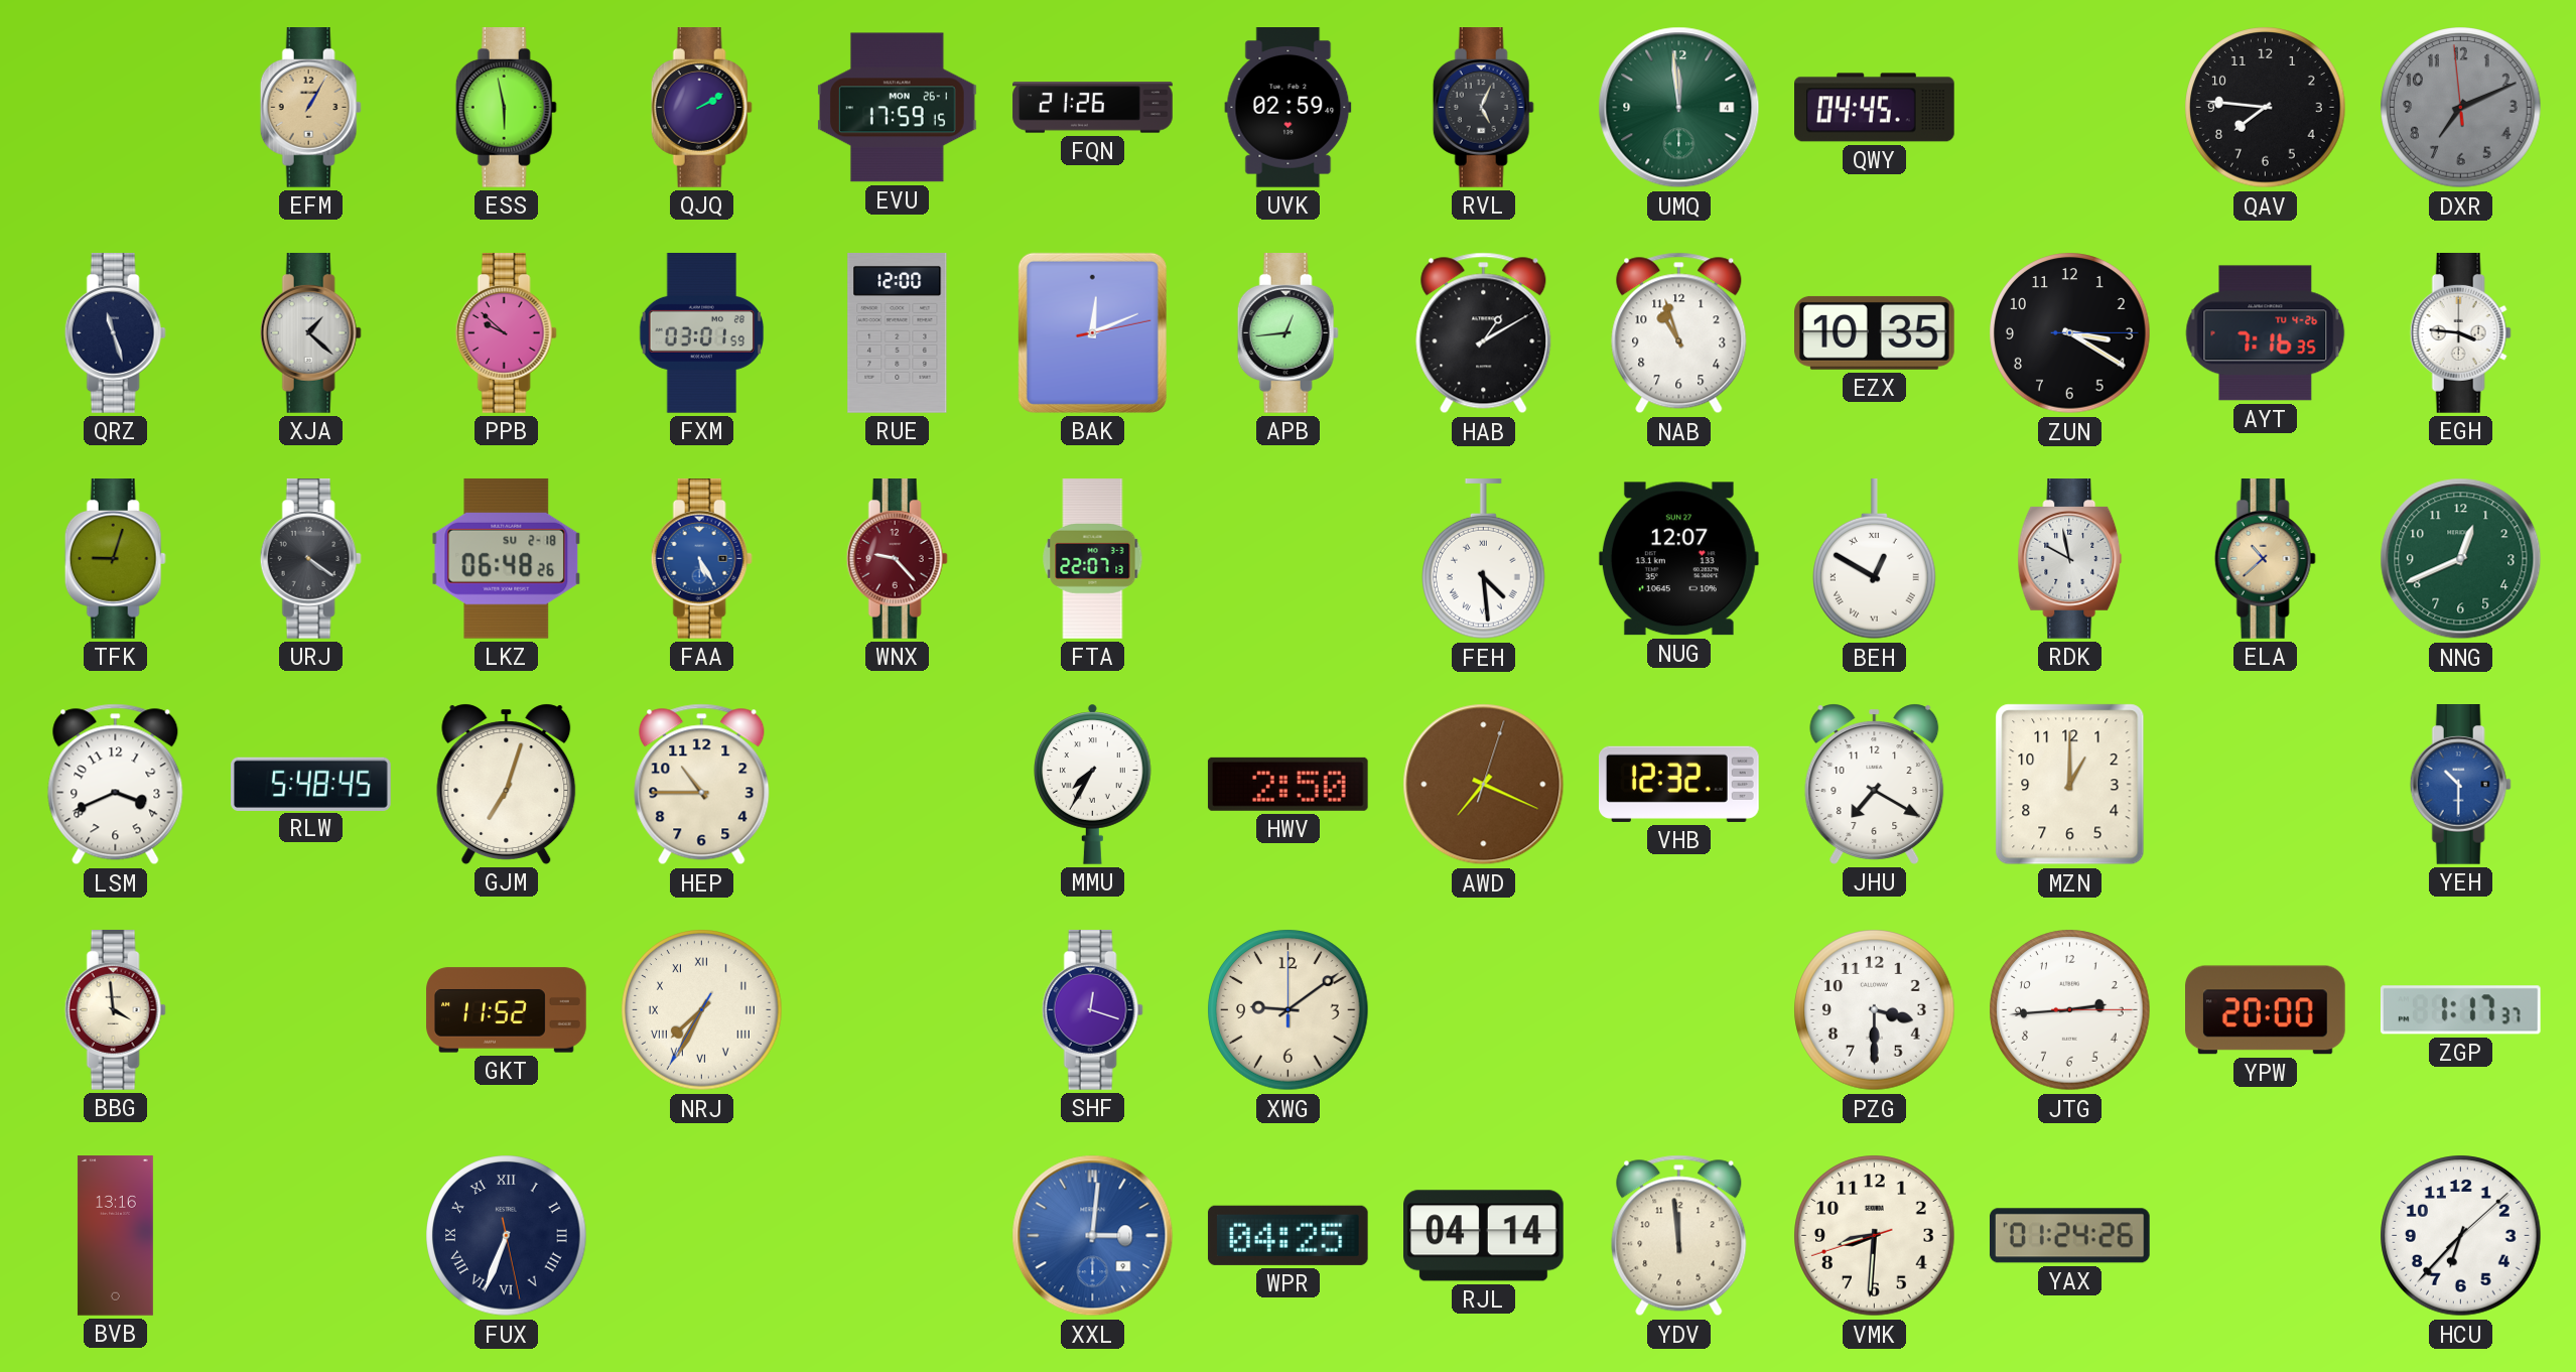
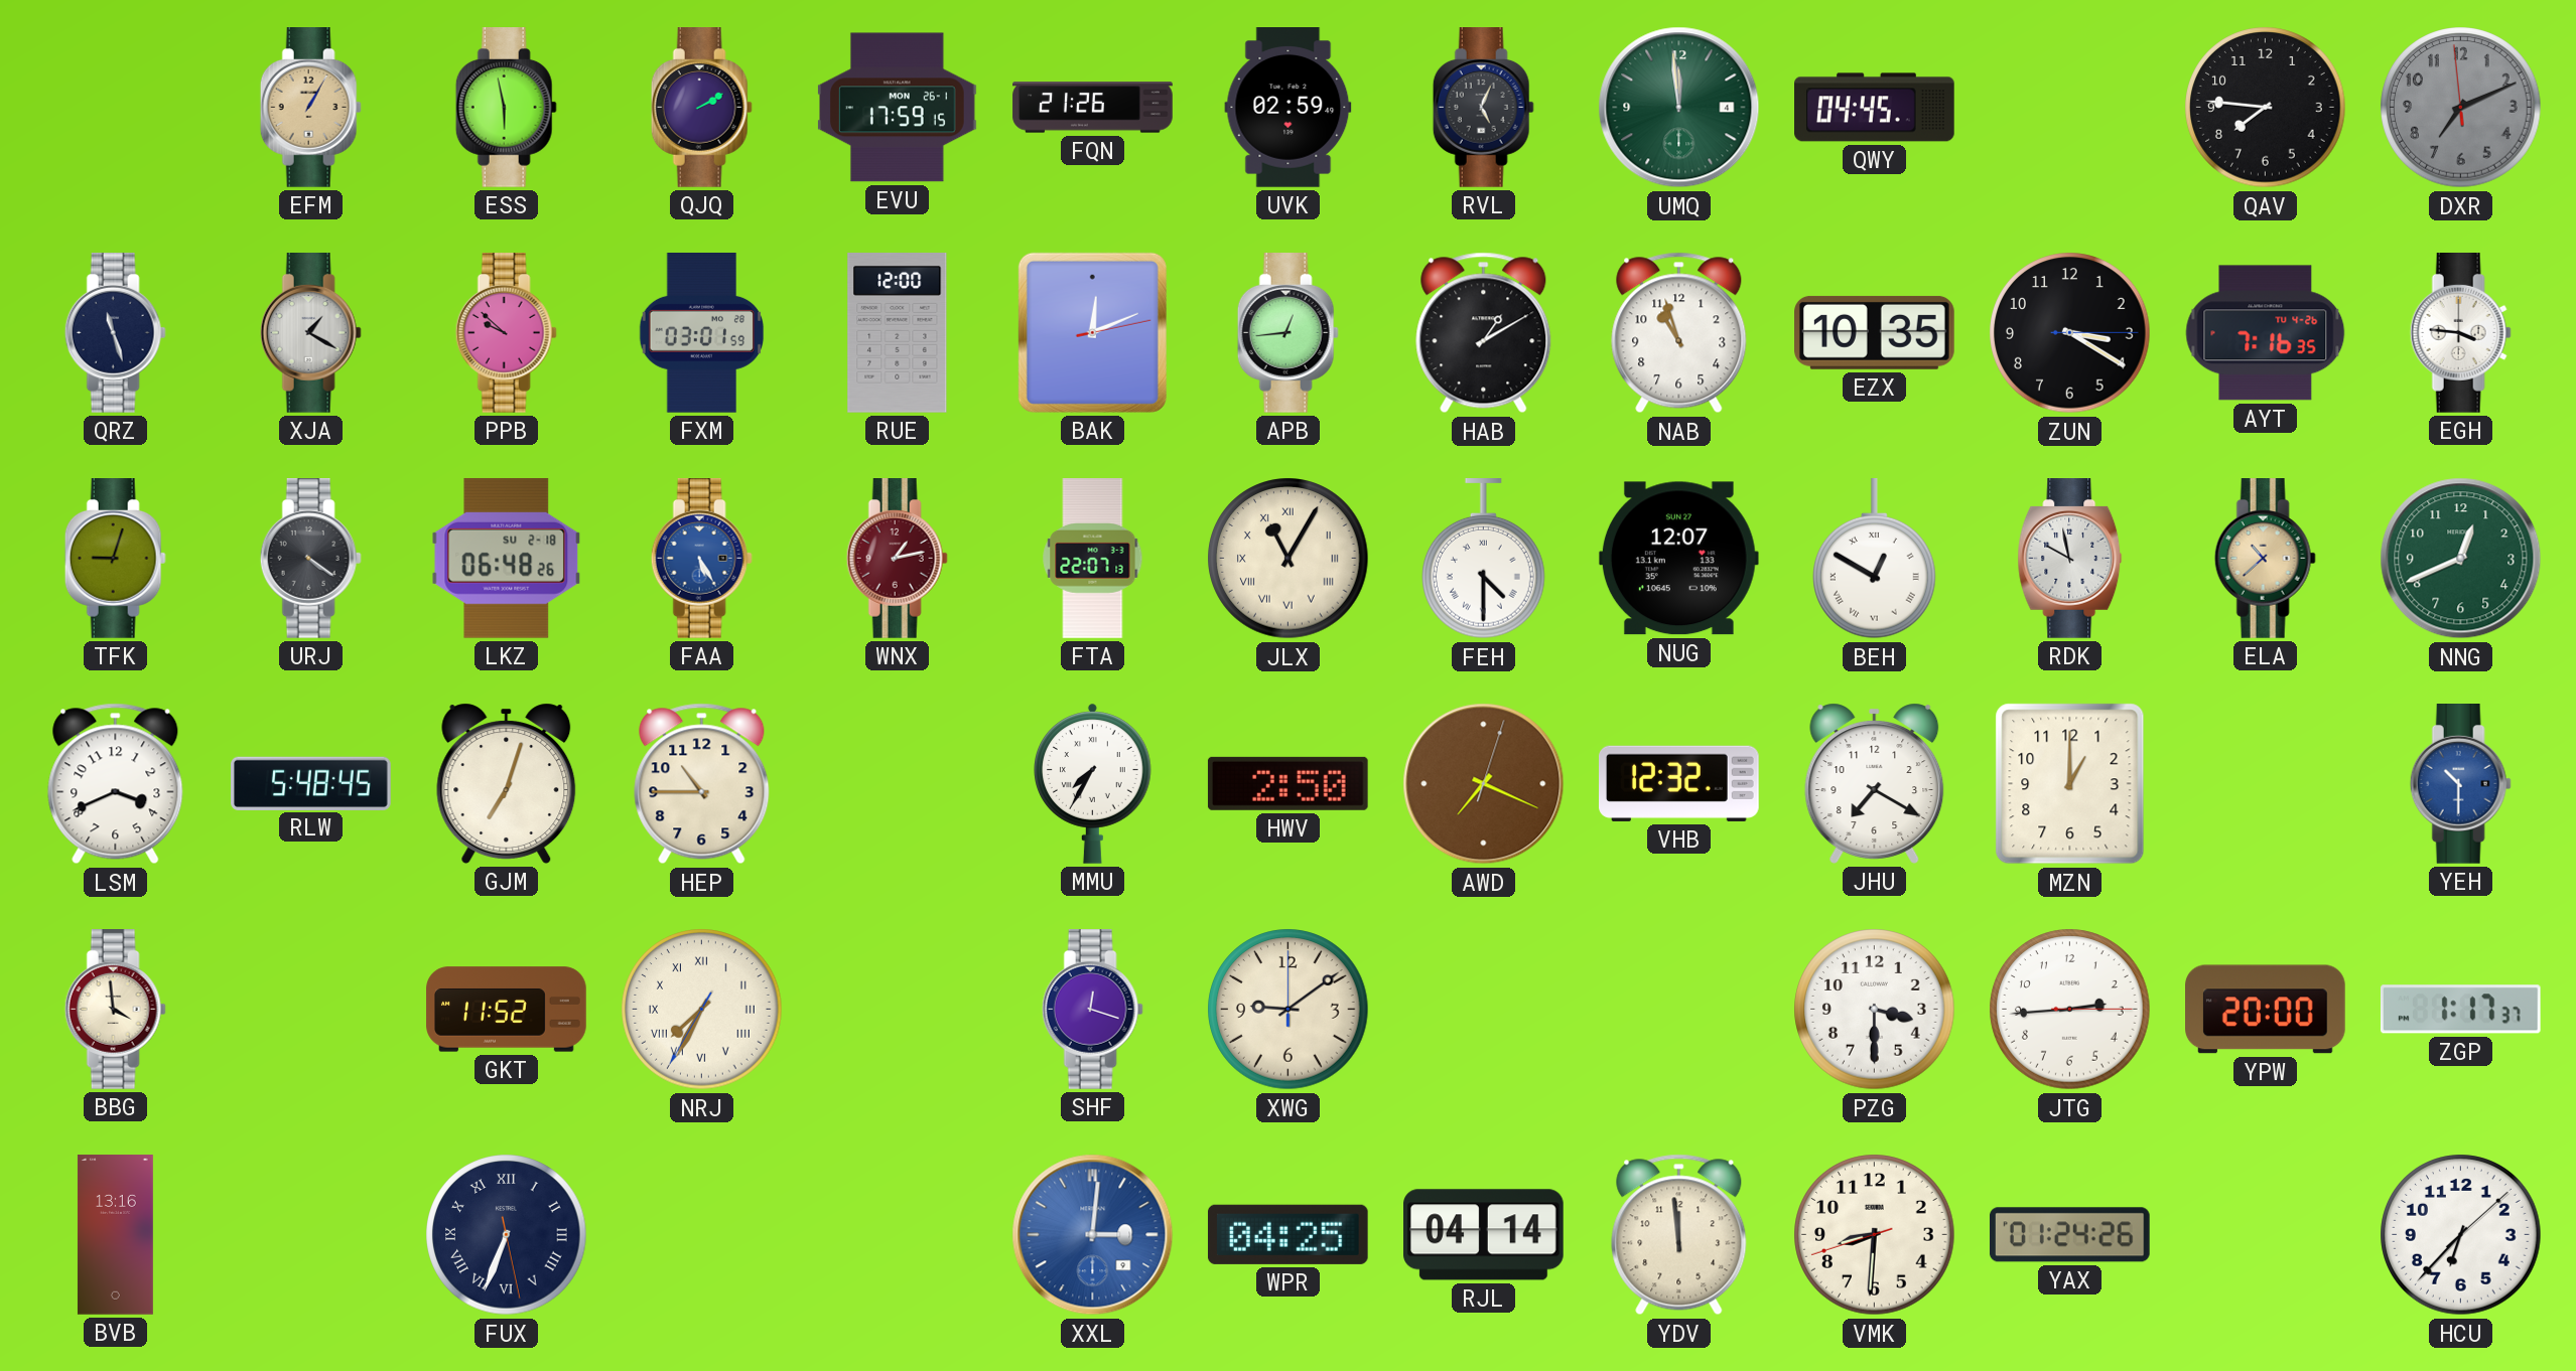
XJA: 1:22 -> 1:20 (310, 333)
WNX: 9:23 -> 1:13 (897, 559)
JLX: none -> 11:05 (1289, 559)
FEH: 4:29 -> 4:30 (1484, 560)
